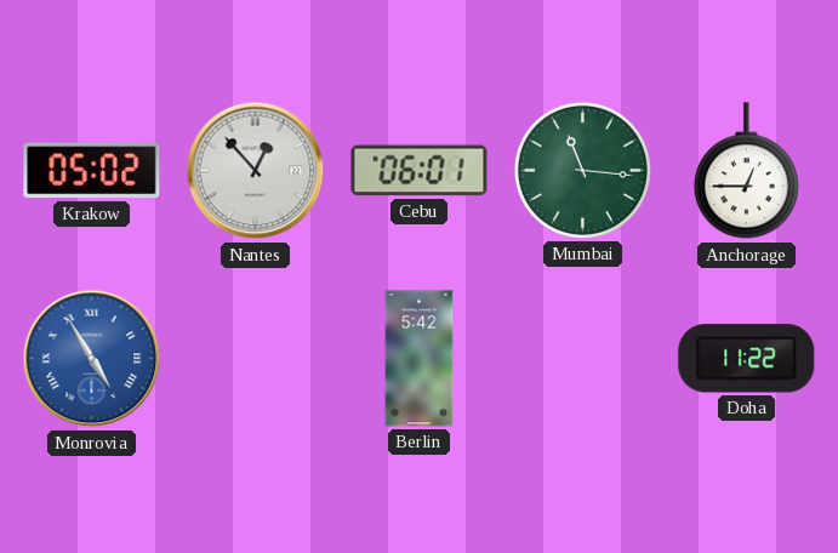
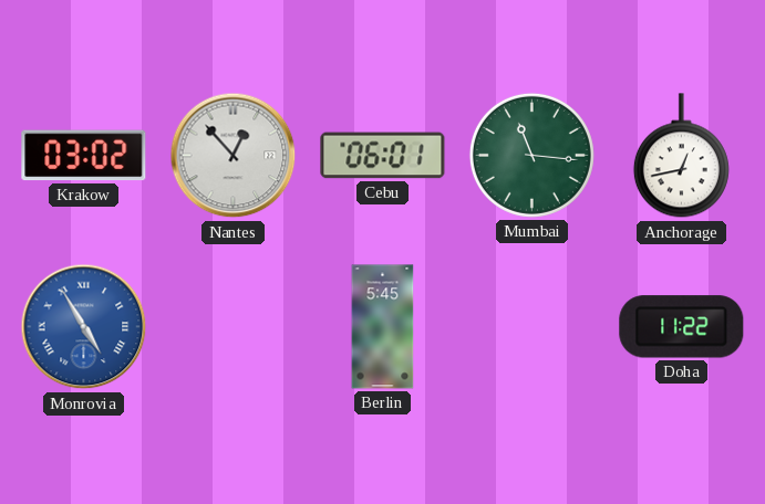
Krakow: 05:02 -> 03:02 (84, 156)
Anchorage: 12:45 -> 12:43 (681, 156)
Berlin: 5:42 -> 5:45 (383, 327)
